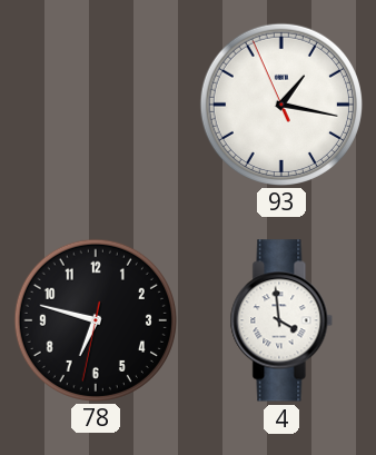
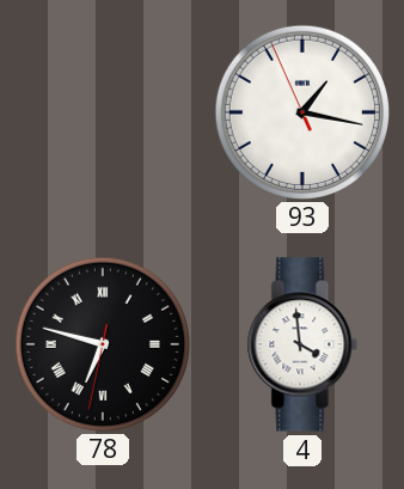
78 numerals: Arabic -> Roman (102, 343)
